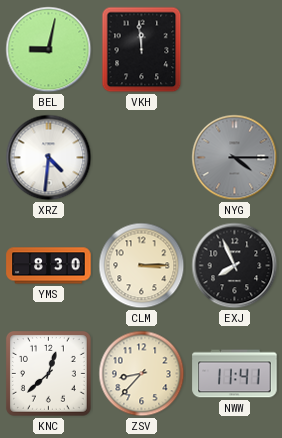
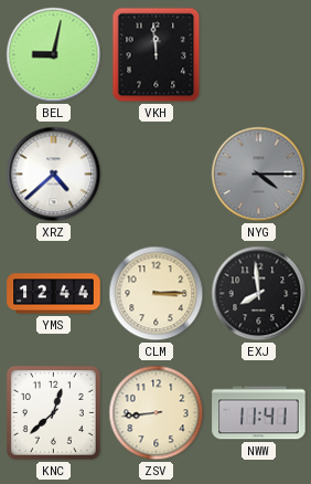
XRZ: 4:31 -> 4:38 (54, 175)
YMS: 8:30 -> 12:44 (54, 294)
EXJ: 7:56 -> 7:59 (259, 294)
ZSV: 8:37 -> 8:44 (157, 413)
